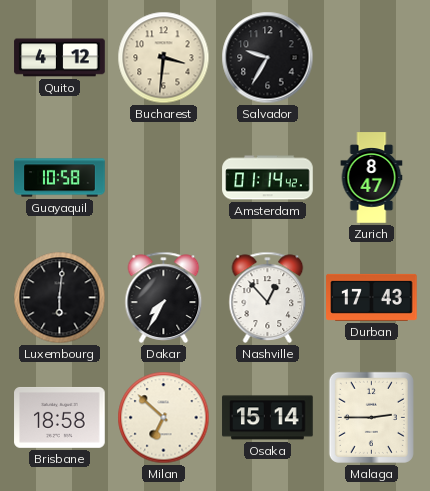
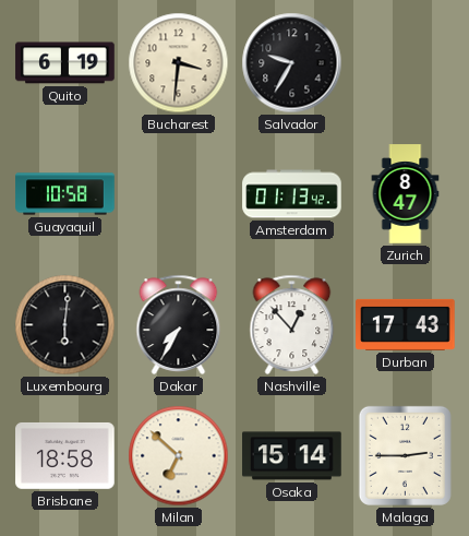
Quito: 4:12 -> 6:19 (65, 63)
Amsterdam: 01:14 -> 01:13 (292, 194)
